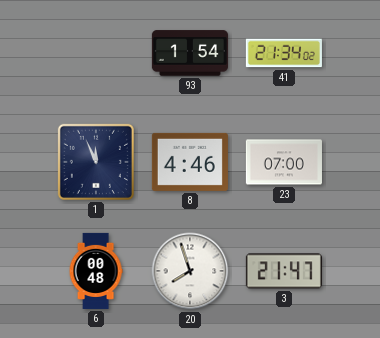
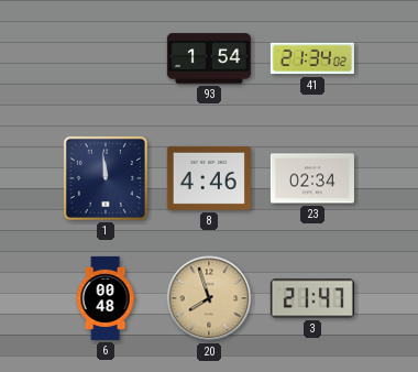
1: 11:56 -> 11:59 (106, 178)
23: 07:00 -> 02:34 (312, 178)
20 dial: white -> champagne (209, 298)
